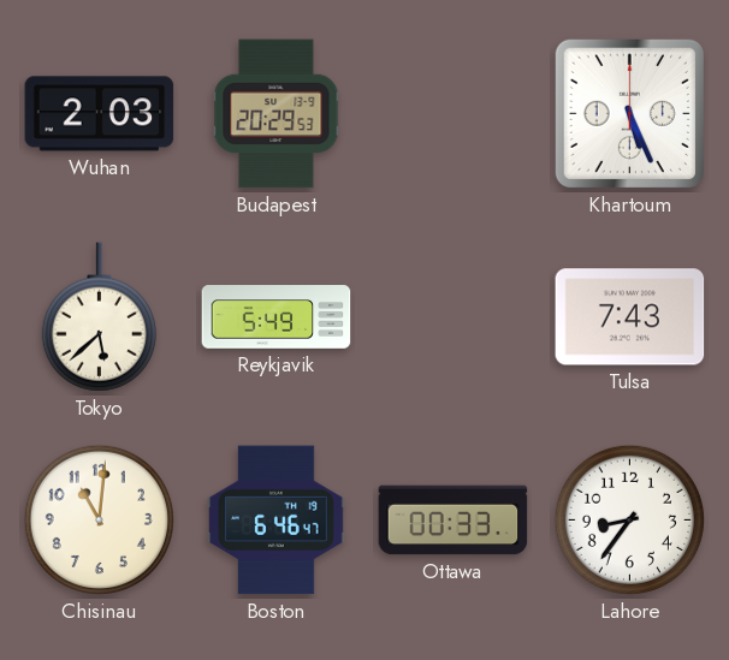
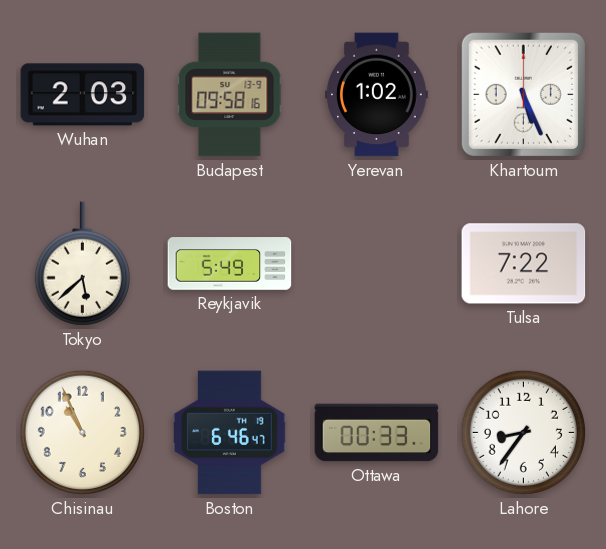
Budapest: 20:29 -> 09:58 (230, 95)
Yerevan: none -> 1:02 (377, 95)
Tulsa: 7:43 -> 7:22 (524, 264)
Chisinau: 11:01 -> 10:56 (82, 432)
